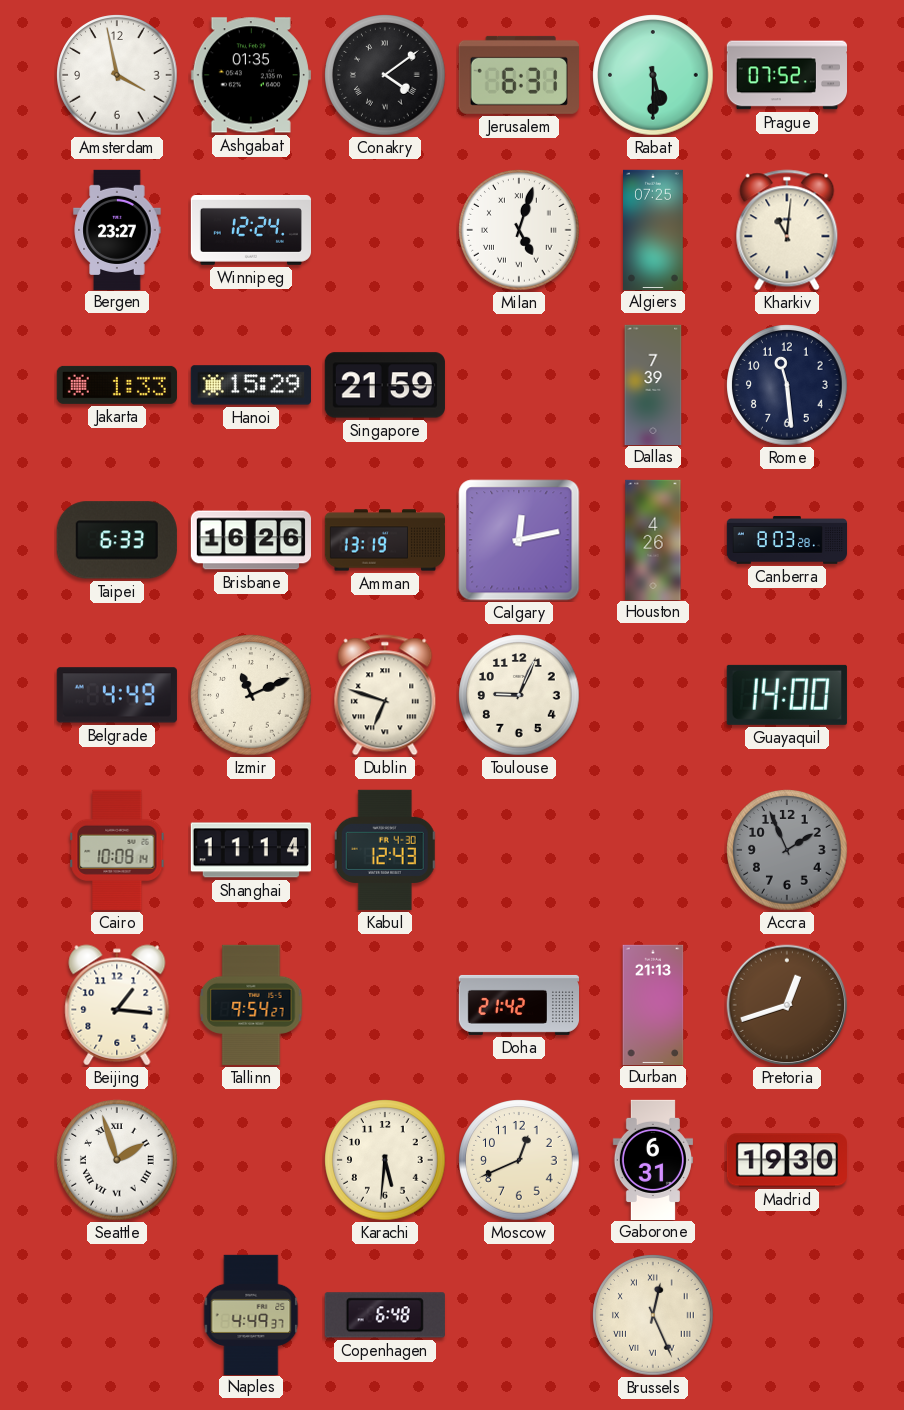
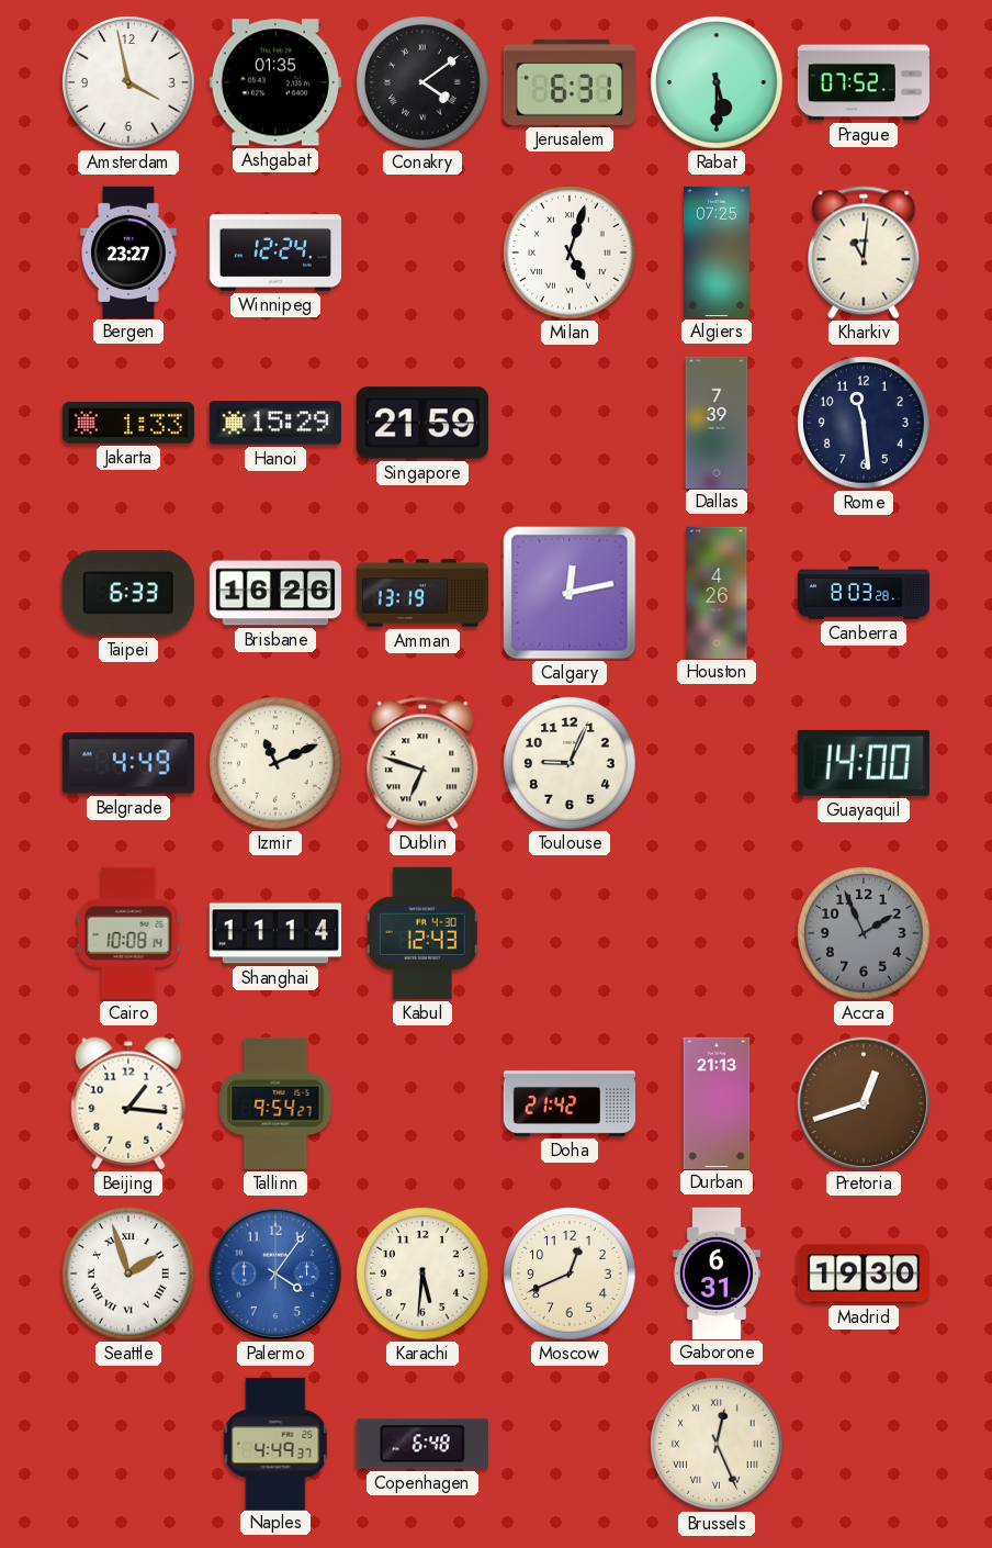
Palermo: none -> 4:06 (275, 1274)
